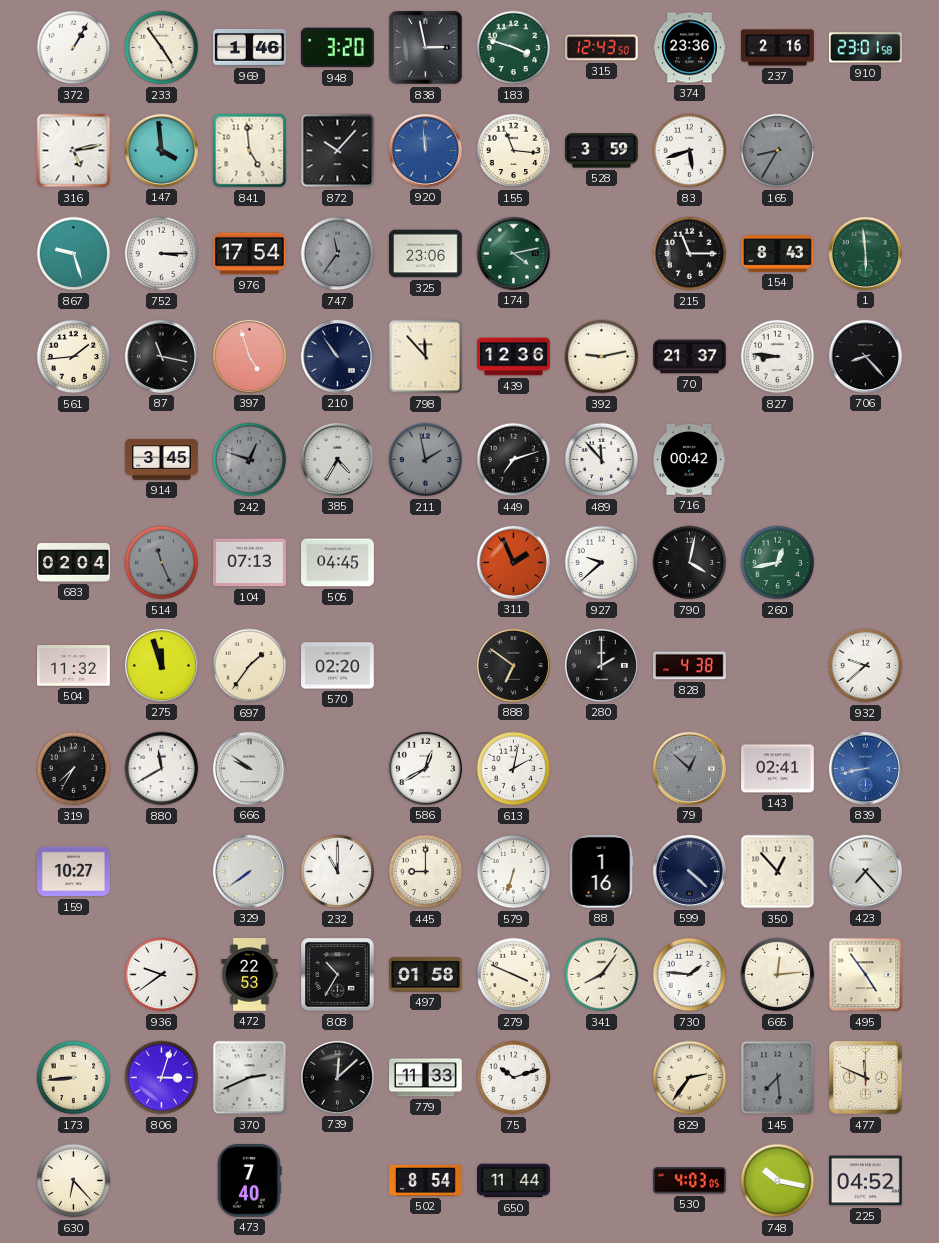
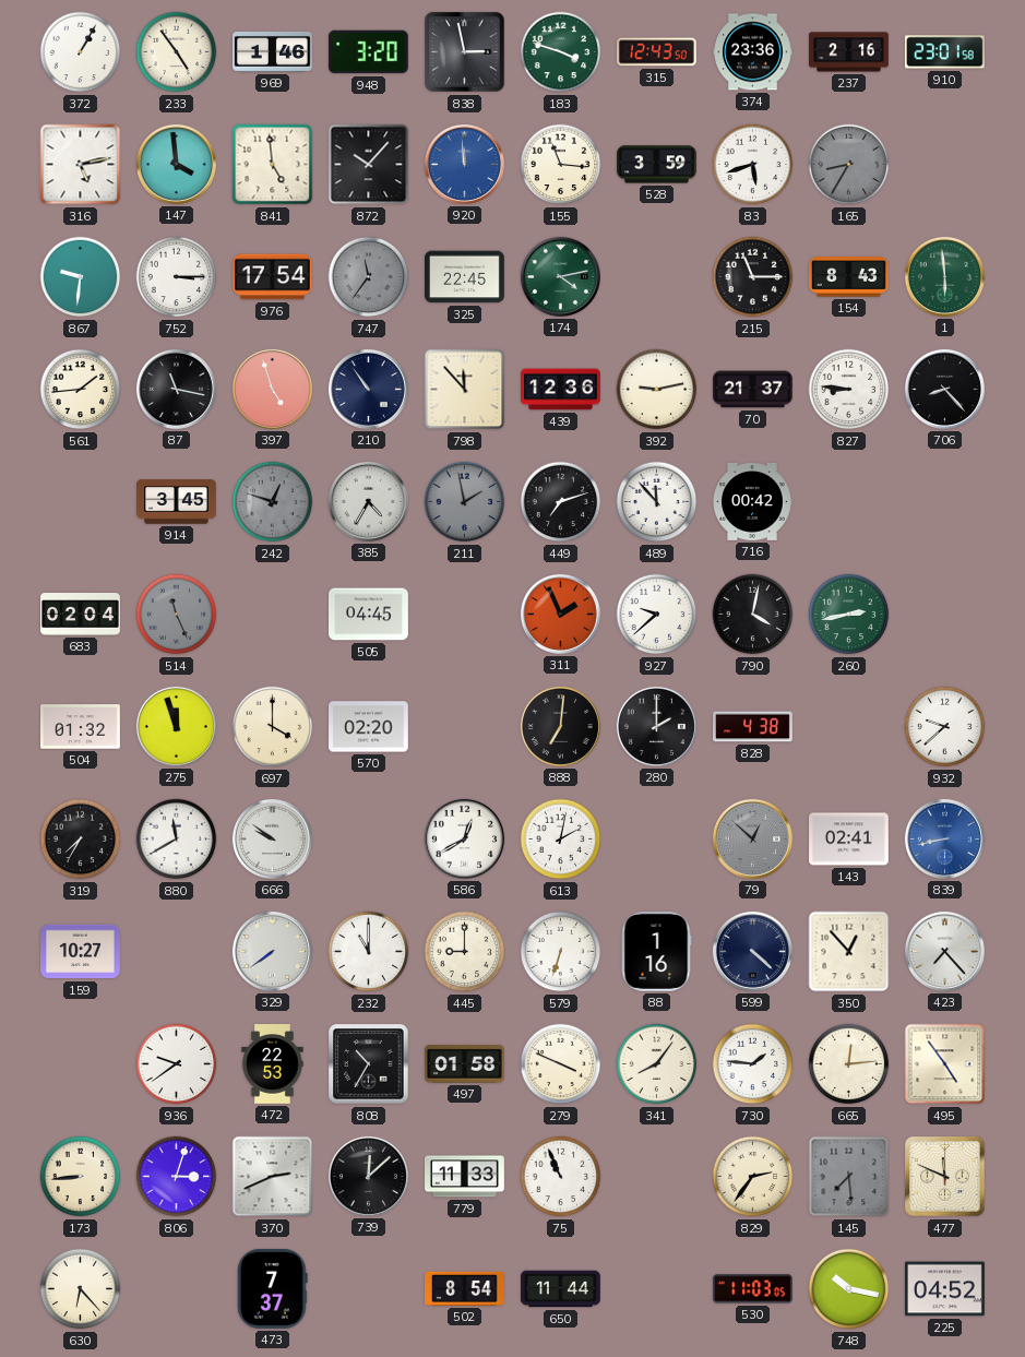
867: 9:27 -> 9:31 (81, 277)
325: 23:06 -> 22:45 (465, 277)
104: 07:13 -> none (250, 563)
260: 12:43 -> 2:43 (849, 615)
504: 11:32 -> 01:32 (81, 727)
697: 1:36 -> 4:00 (273, 727)
888: 6:51 -> 7:01 (560, 726)
75: 10:12 -> 10:56 (561, 1177)
473: 7:40 -> 7:37 (273, 1288)
530: 4:03 -> 11:03 (752, 1289)
